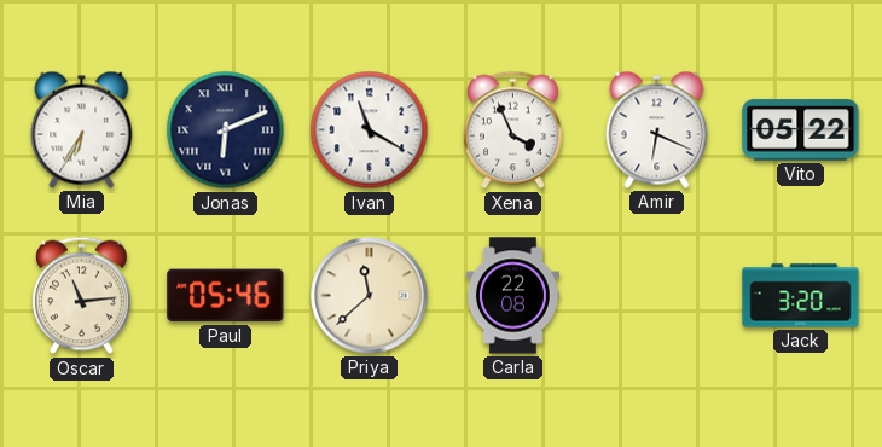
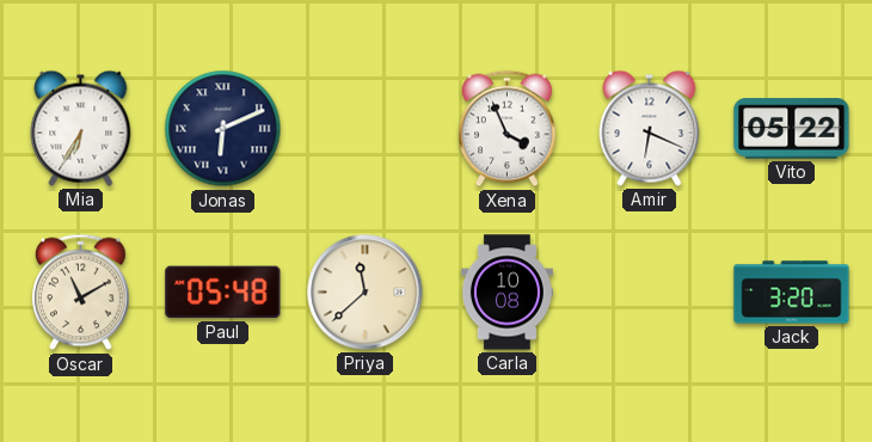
Ivan: 11:20 -> none (370, 130)
Oscar: 11:14 -> 11:10 (81, 293)
Paul: 05:46 -> 05:48 (223, 293)
Carla: 22:08 -> 10:08 (506, 293)
